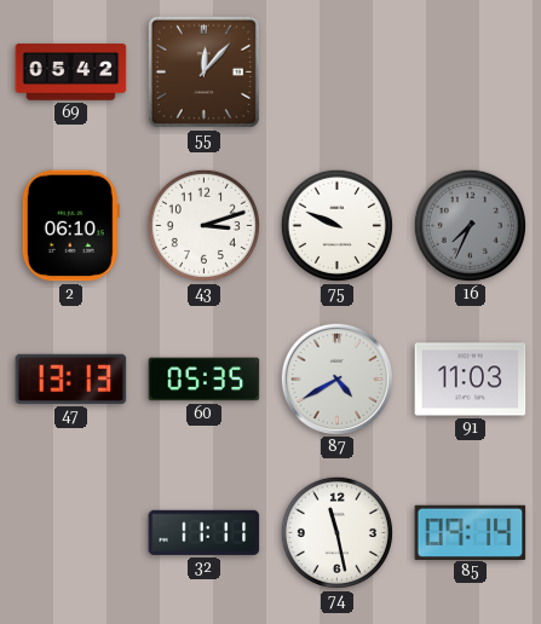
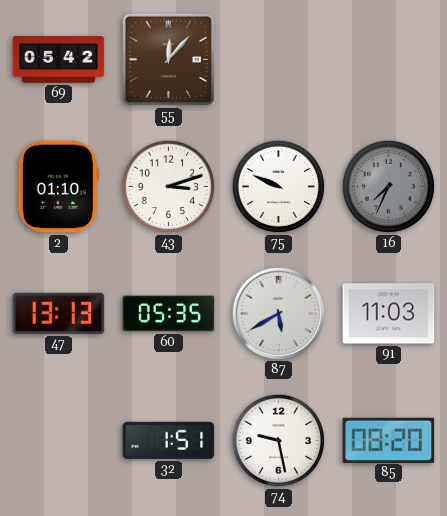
2: 06:10 -> 01:10 (58, 187)
87: 4:40 -> 5:40 (278, 313)
32: 11:11 -> 1:51 (169, 440)
74: 11:28 -> 9:28 (278, 440)
85: 09:14 -> 08:20 (389, 440)
